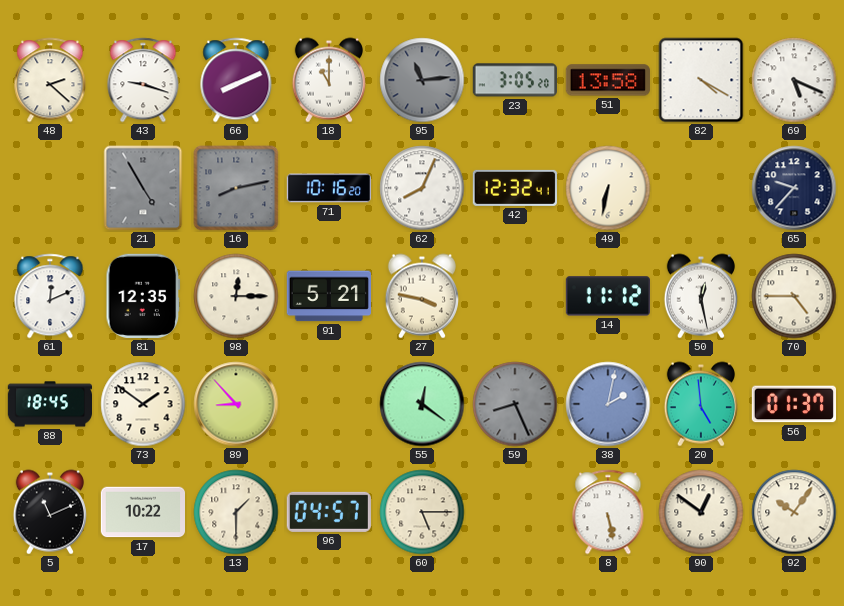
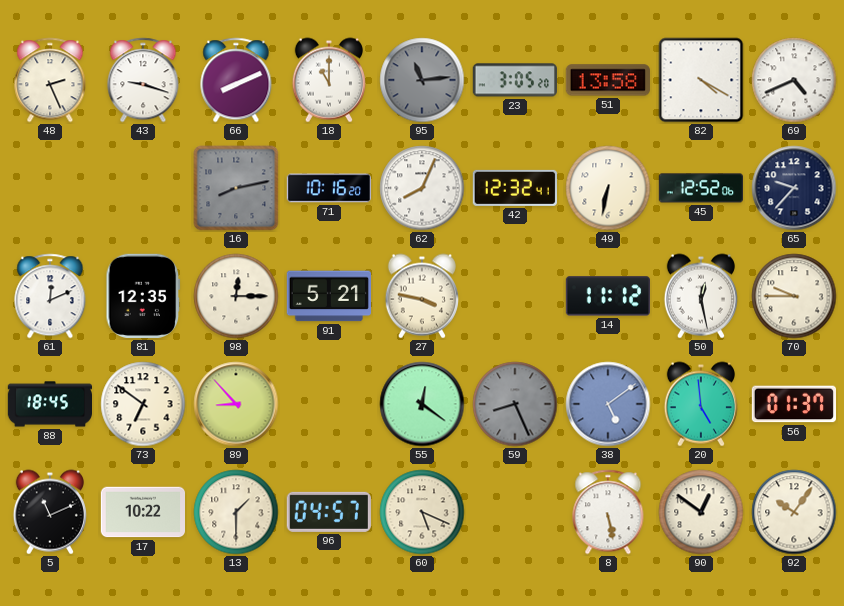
48: 2:22 -> 2:26 (50, 80)
69: 5:19 -> 4:41 (794, 80)
21: 4:55 -> none (143, 188)
45: none -> 12:52 (700, 188)
70: 4:45 -> 9:45 (794, 296)
73: 1:51 -> 6:51 (143, 404)
38: 2:02 -> 5:09 (608, 404)
60: 5:15 -> 5:19 (422, 512)
